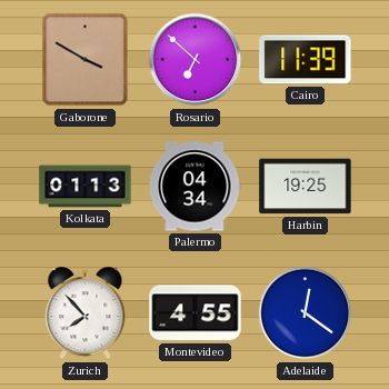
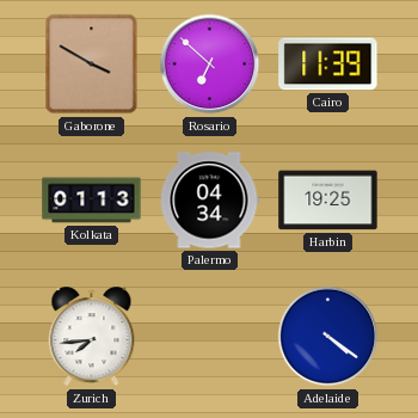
Zurich: 7:53 -> 7:44 (92, 337)
Montevideo: 4:55 -> none (196, 313)
Adelaide: 12:21 -> 4:21 (328, 337)
